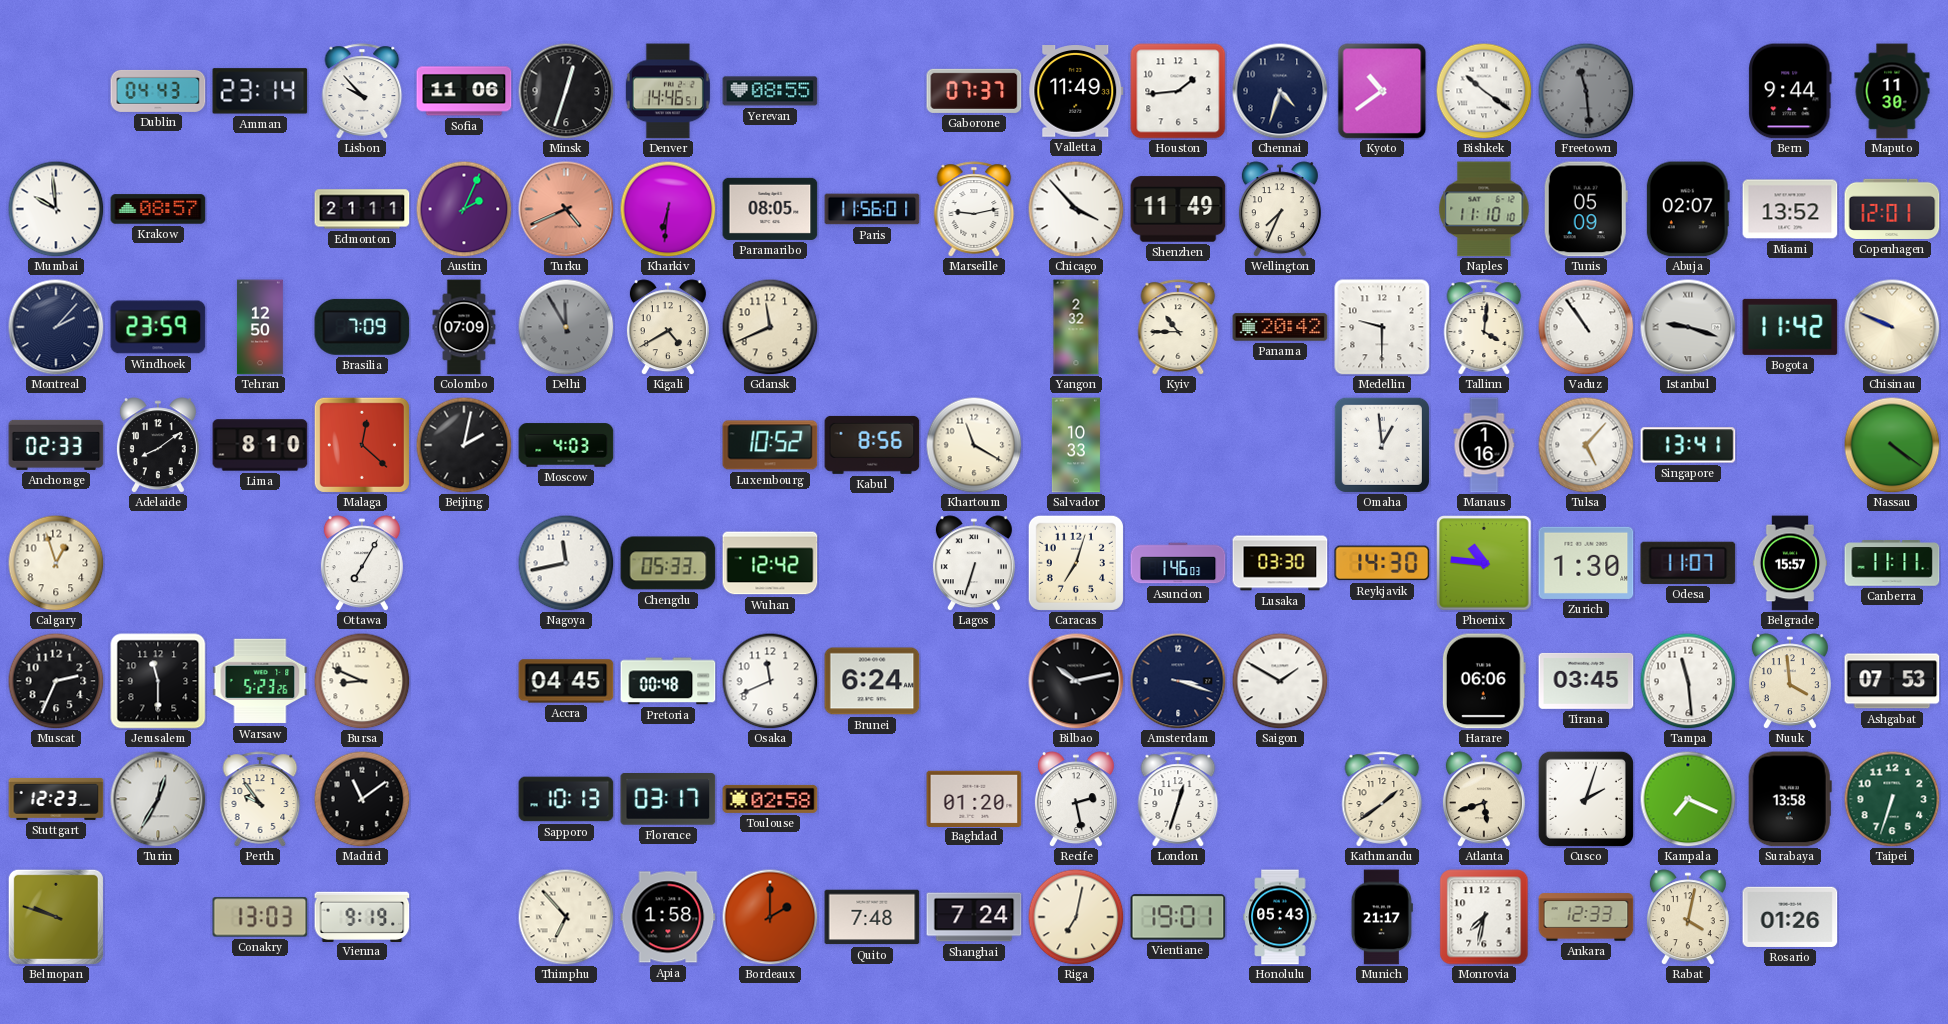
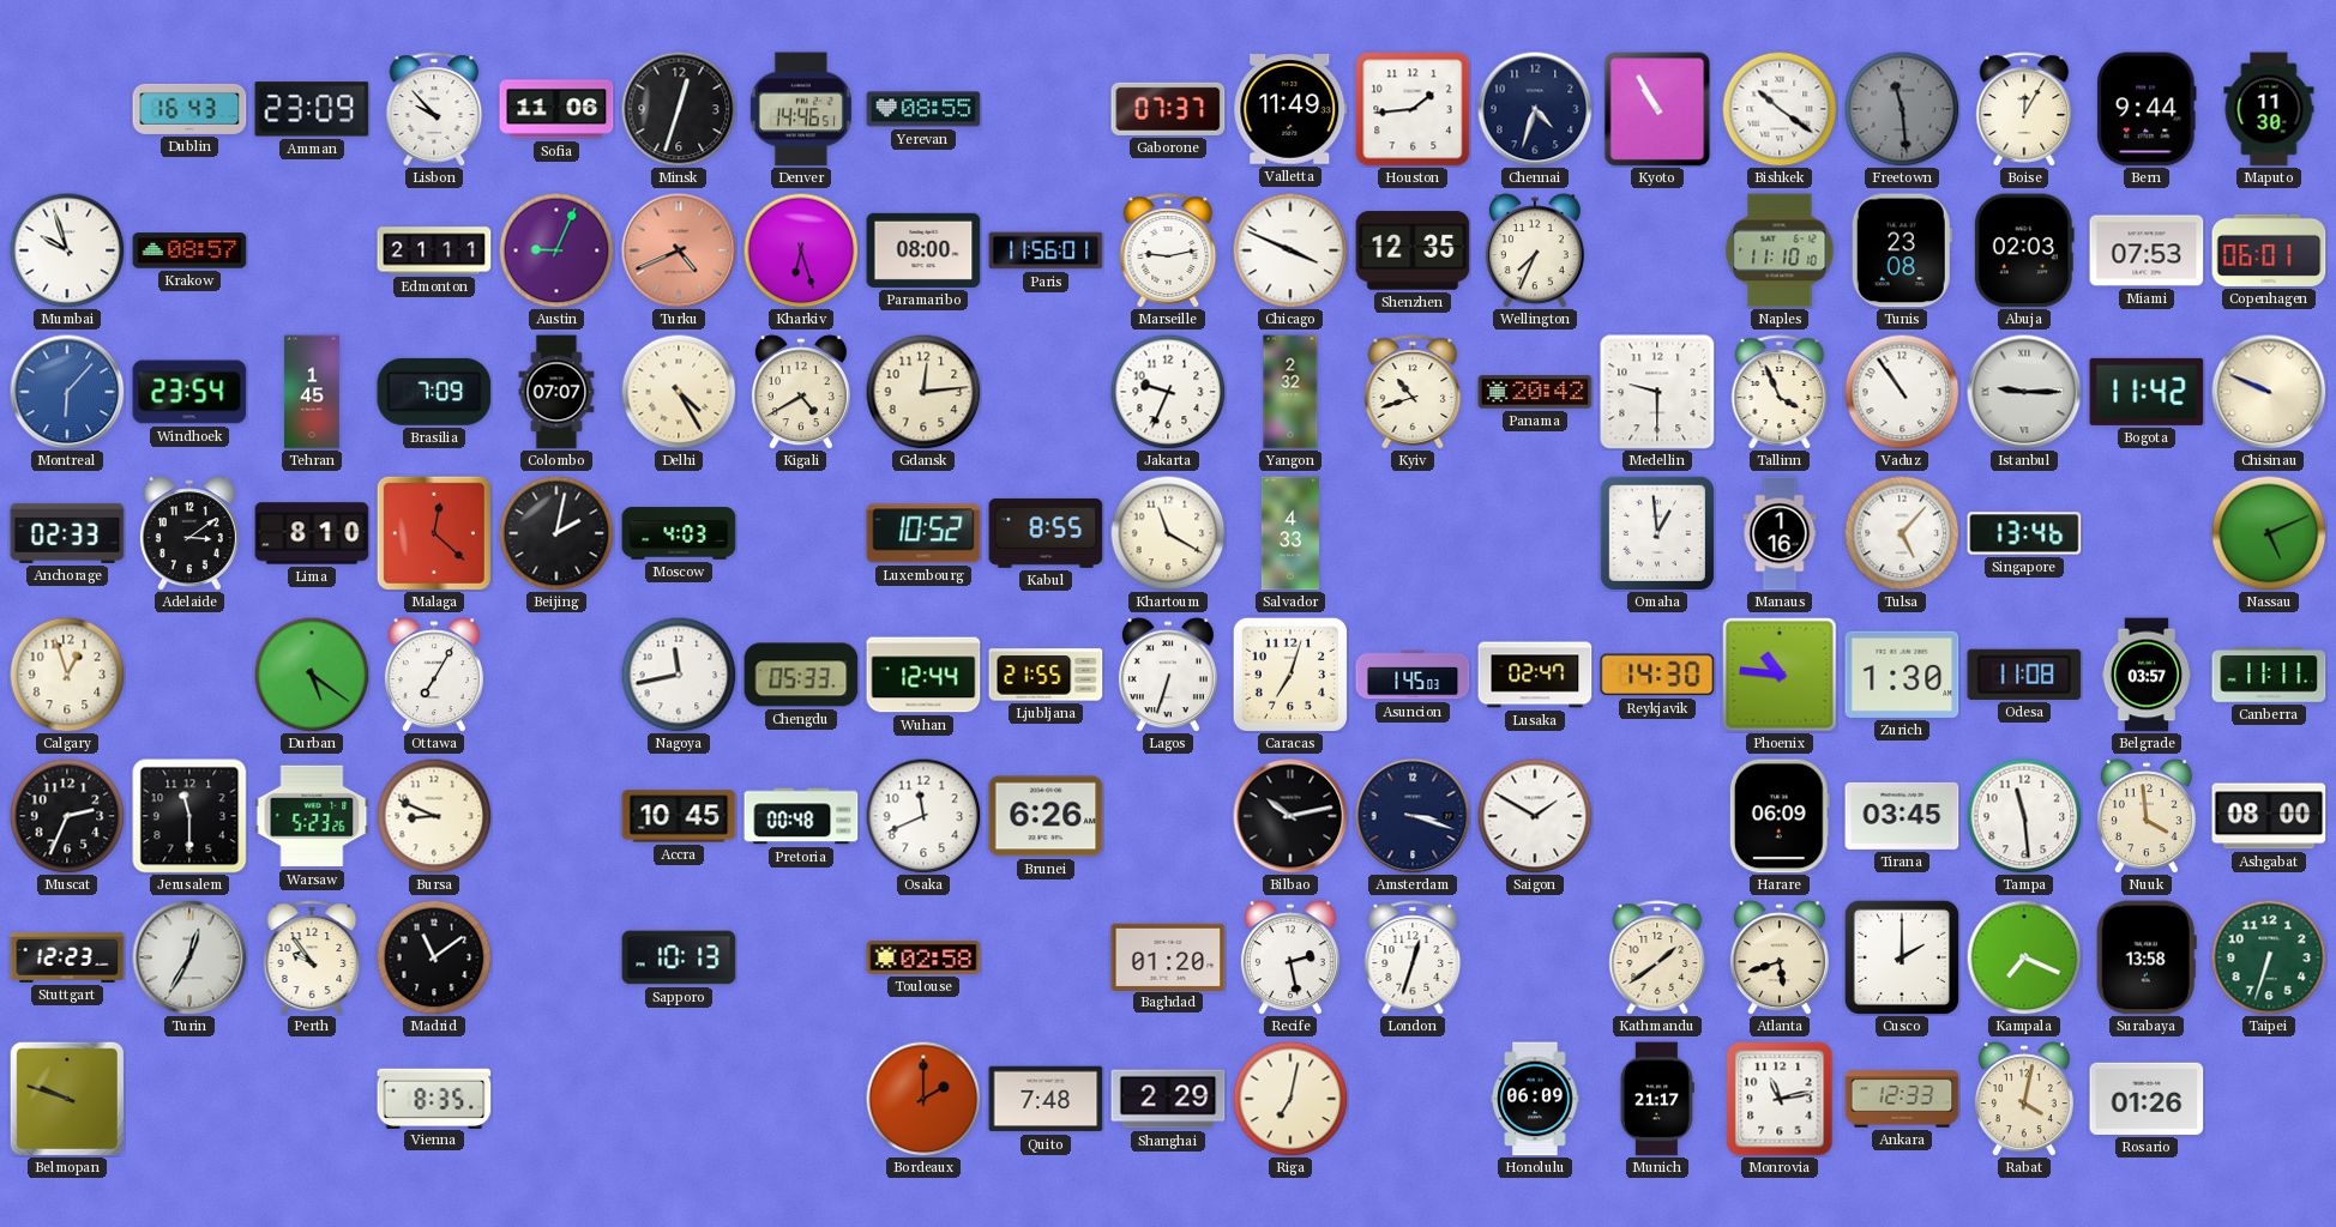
Dublin: 04:43 -> 16:43 (189, 109)
Amman: 23:14 -> 23:09 (312, 109)
Kyoto: 10:39 -> 10:55 (1657, 109)
Boise: none -> 12:05 (2024, 109)
Mumbai: 9:59 -> 9:57 (67, 250)
Austin: 2:04 -> 9:04 (556, 250)
Kharkiv: 6:31 -> 6:27 (801, 250)
Paramaribo: 08:05 -> 08:00 (923, 250)
Chicago: 3:53 -> 3:49 (1290, 250)
Shenzhen: 11:49 -> 12:35 (1413, 250)
Tunis: 05:09 -> 23:08 (1902, 250)
Abuja: 02:07 -> 02:03 (2024, 250)
Miami: 13:52 -> 07:53 (2147, 250)
Copenhagen: 12:01 -> 06:01 (2269, 250)
Montreal: 2:07 -> 6:07 (67, 392)
Montreal dial: navy -> blue (67, 392)
Windhoek: 23:59 -> 23:54 (189, 392)
Tehran: 12:50 -> 1:45 (312, 392)
Colombo: 07:09 -> 07:07 (556, 392)
Delhi: 11:55 -> 4:25 (679, 392)
Delhi dial: grey -> cream (679, 392)
Gdansk: 11:41 -> 12:14 (923, 392)
Jakarta: none -> 9:34 (1168, 392)
Kyiv: 10:45 -> 10:42 (1413, 392)
Tallinn: 4:01 -> 3:56 (1780, 392)
Istanbul: 9:18 -> 9:15 (2024, 392)
Adelaide: 8:09 -> 3:09 (189, 533)
Kabul: 8:56 -> 8:55 (1046, 533)
Salvador: 10:33 -> 4:33 (1290, 533)
Singapore: 13:41 -> 13:46 (2024, 533)
Nassau: 4:21 -> 5:11 (2269, 533)
Durban: none -> 5:21 (312, 675)
Wuhan: 12:42 -> 12:44 (923, 675)
Ljubljana: none -> 21:55 (1046, 675)
Asuncion: 1:46 -> 1:45 (1413, 675)
Lusaka: 03:30 -> 02:47 (1535, 675)
Odesa: 11:07 -> 11:08 (2024, 675)
Belgrade: 15:57 -> 03:57 (2145, 675)
Accra: 04:45 -> 10:45 (679, 816)
Brunei: 6:24 -> 6:26 (1046, 816)
Harare: 06:06 -> 06:09 (1780, 816)
Ashgabat: 07:53 -> 08:00 (2269, 816)
Florence: 03:17 -> none (668, 800)
Cusco: 2:03 -> 2:00 (1902, 957)
Conakry: 13:03 -> none (260, 917)
Vienna: 9:19 -> 8:35 (434, 1098)
Thimphu: 6:53 -> none (566, 917)
Apia: 1:58 -> none (668, 917)
Shanghai: 7:24 -> 2:29 (1168, 1099)
Vientiane: 19:01 -> none (1178, 917)
Honolulu: 05:43 -> 06:09 (1535, 1099)
Monrovia: 7:32 -> 11:13 (1780, 1099)
